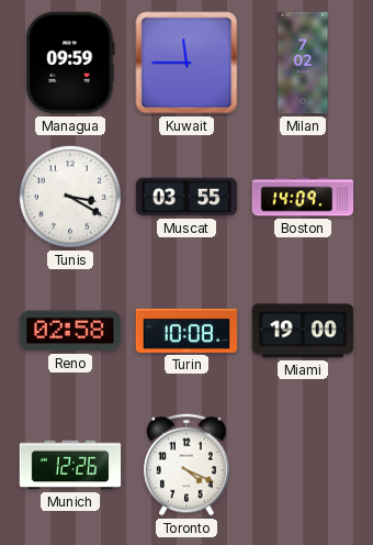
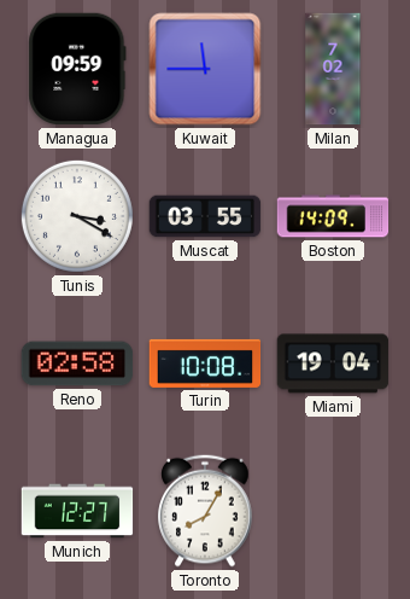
Miami: 19:00 -> 19:04 (333, 364)
Munich: 12:26 -> 12:27 (77, 511)
Toronto: 4:19 -> 8:05 (205, 511)
